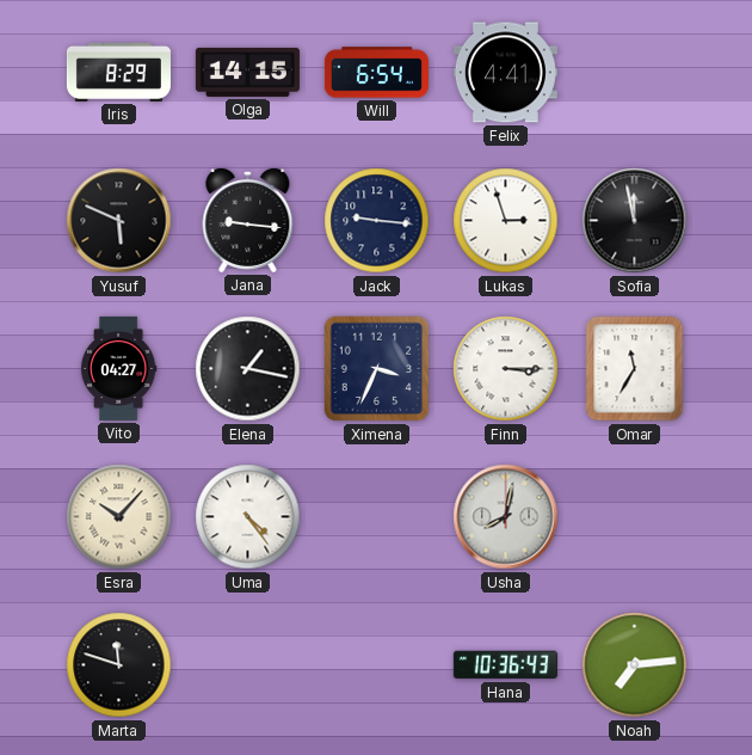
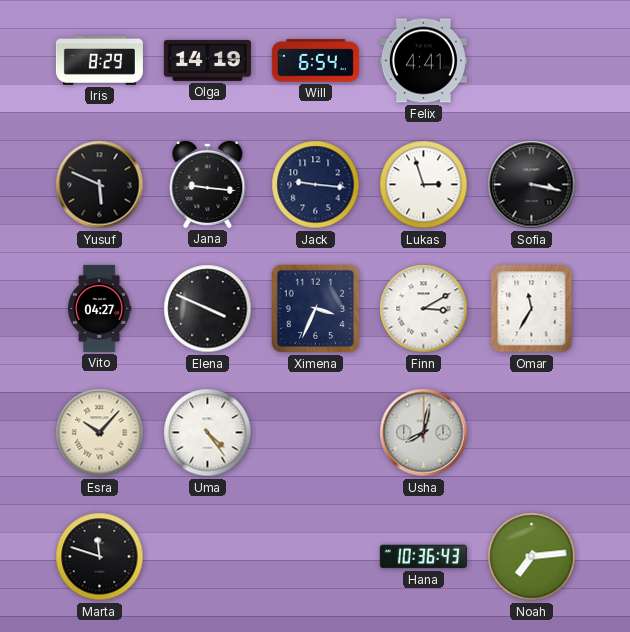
Olga: 14:15 -> 14:19 (207, 60)
Sofia: 11:58 -> 3:17 (532, 185)
Elena: 1:17 -> 3:49 (208, 309)
Finn: 3:15 -> 3:10 (424, 309)
